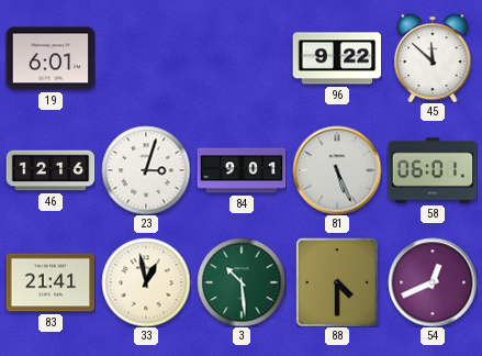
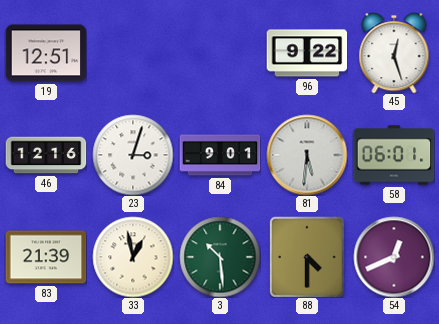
19: 6:01 -> 12:51 (46, 53)
45: 11:52 -> 12:27 (394, 53)
81: 5:26 -> 5:31 (307, 155)
83: 21:41 -> 21:39 (46, 257)
